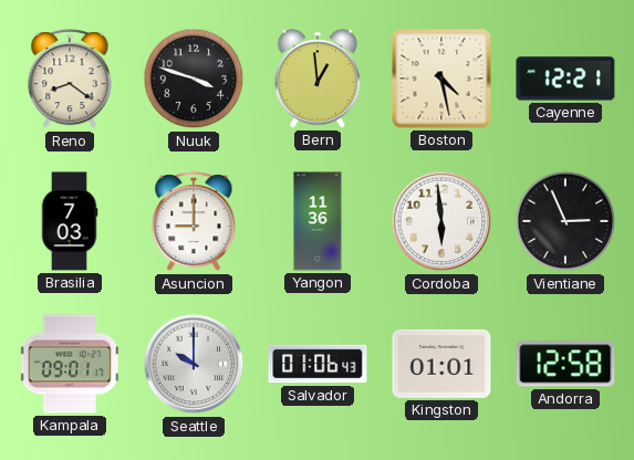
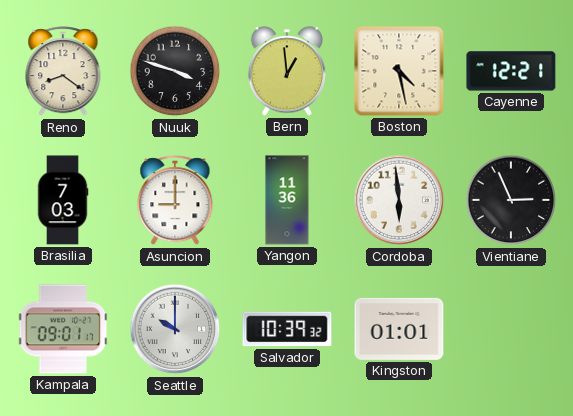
Salvador: 01:06 -> 10:39 (287, 329)
Andorra: 12:58 -> none (565, 364)
